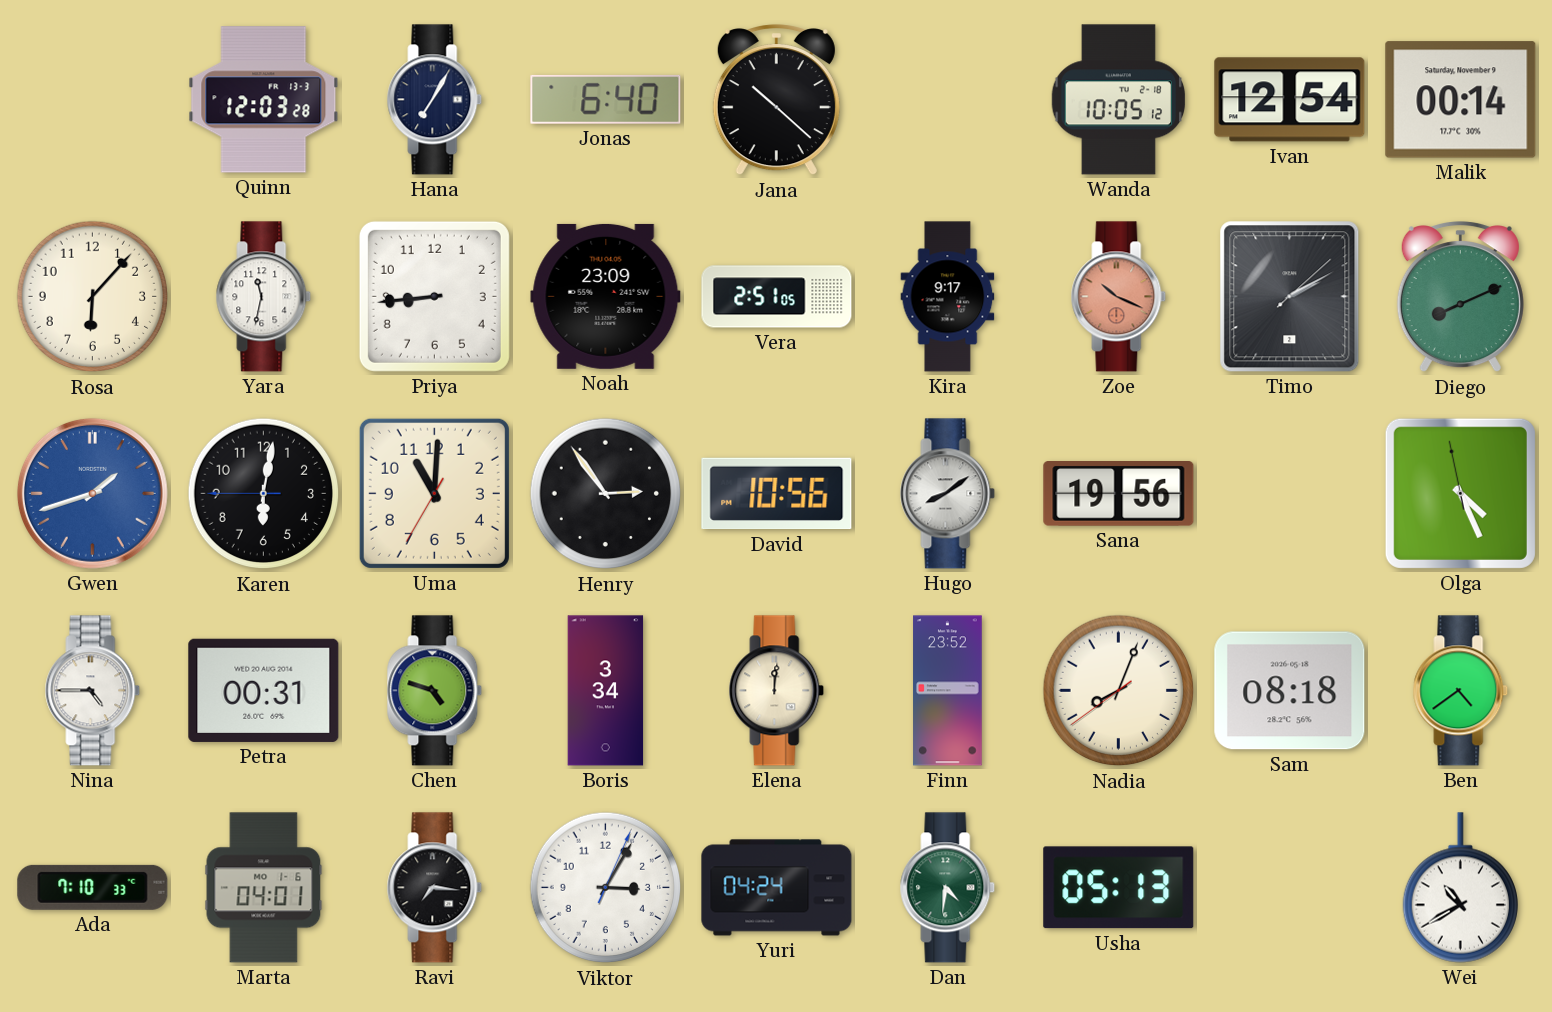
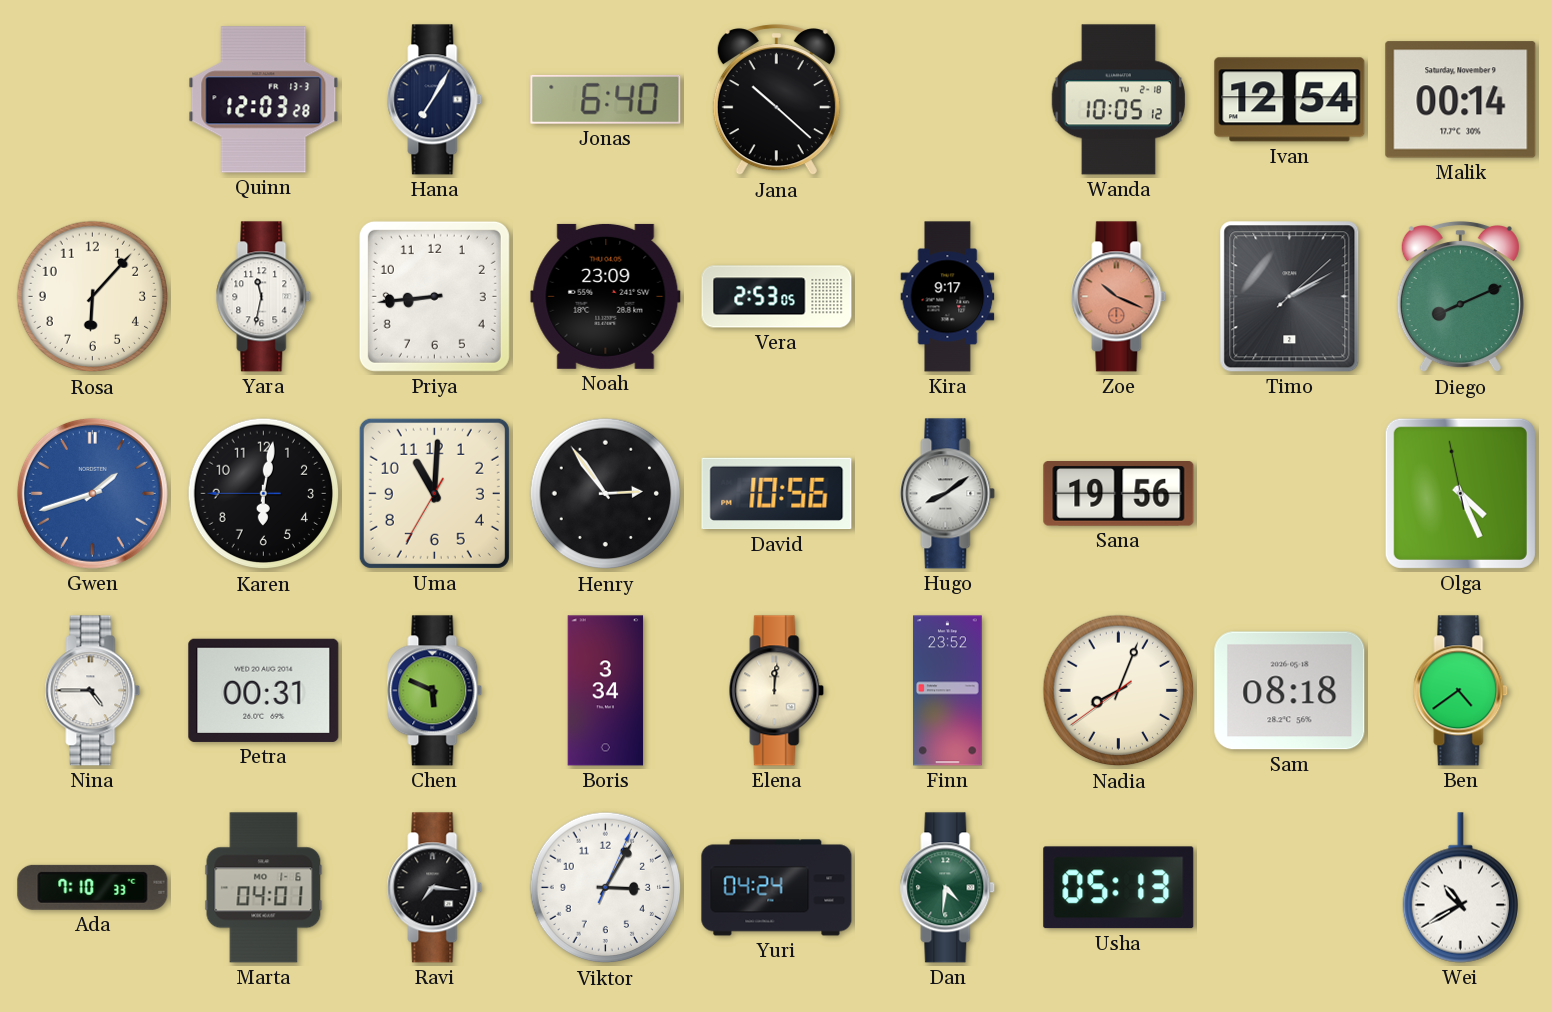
Vera: 2:51 -> 2:53 (777, 297)
Chen: 4:48 -> 5:49 (435, 691)
